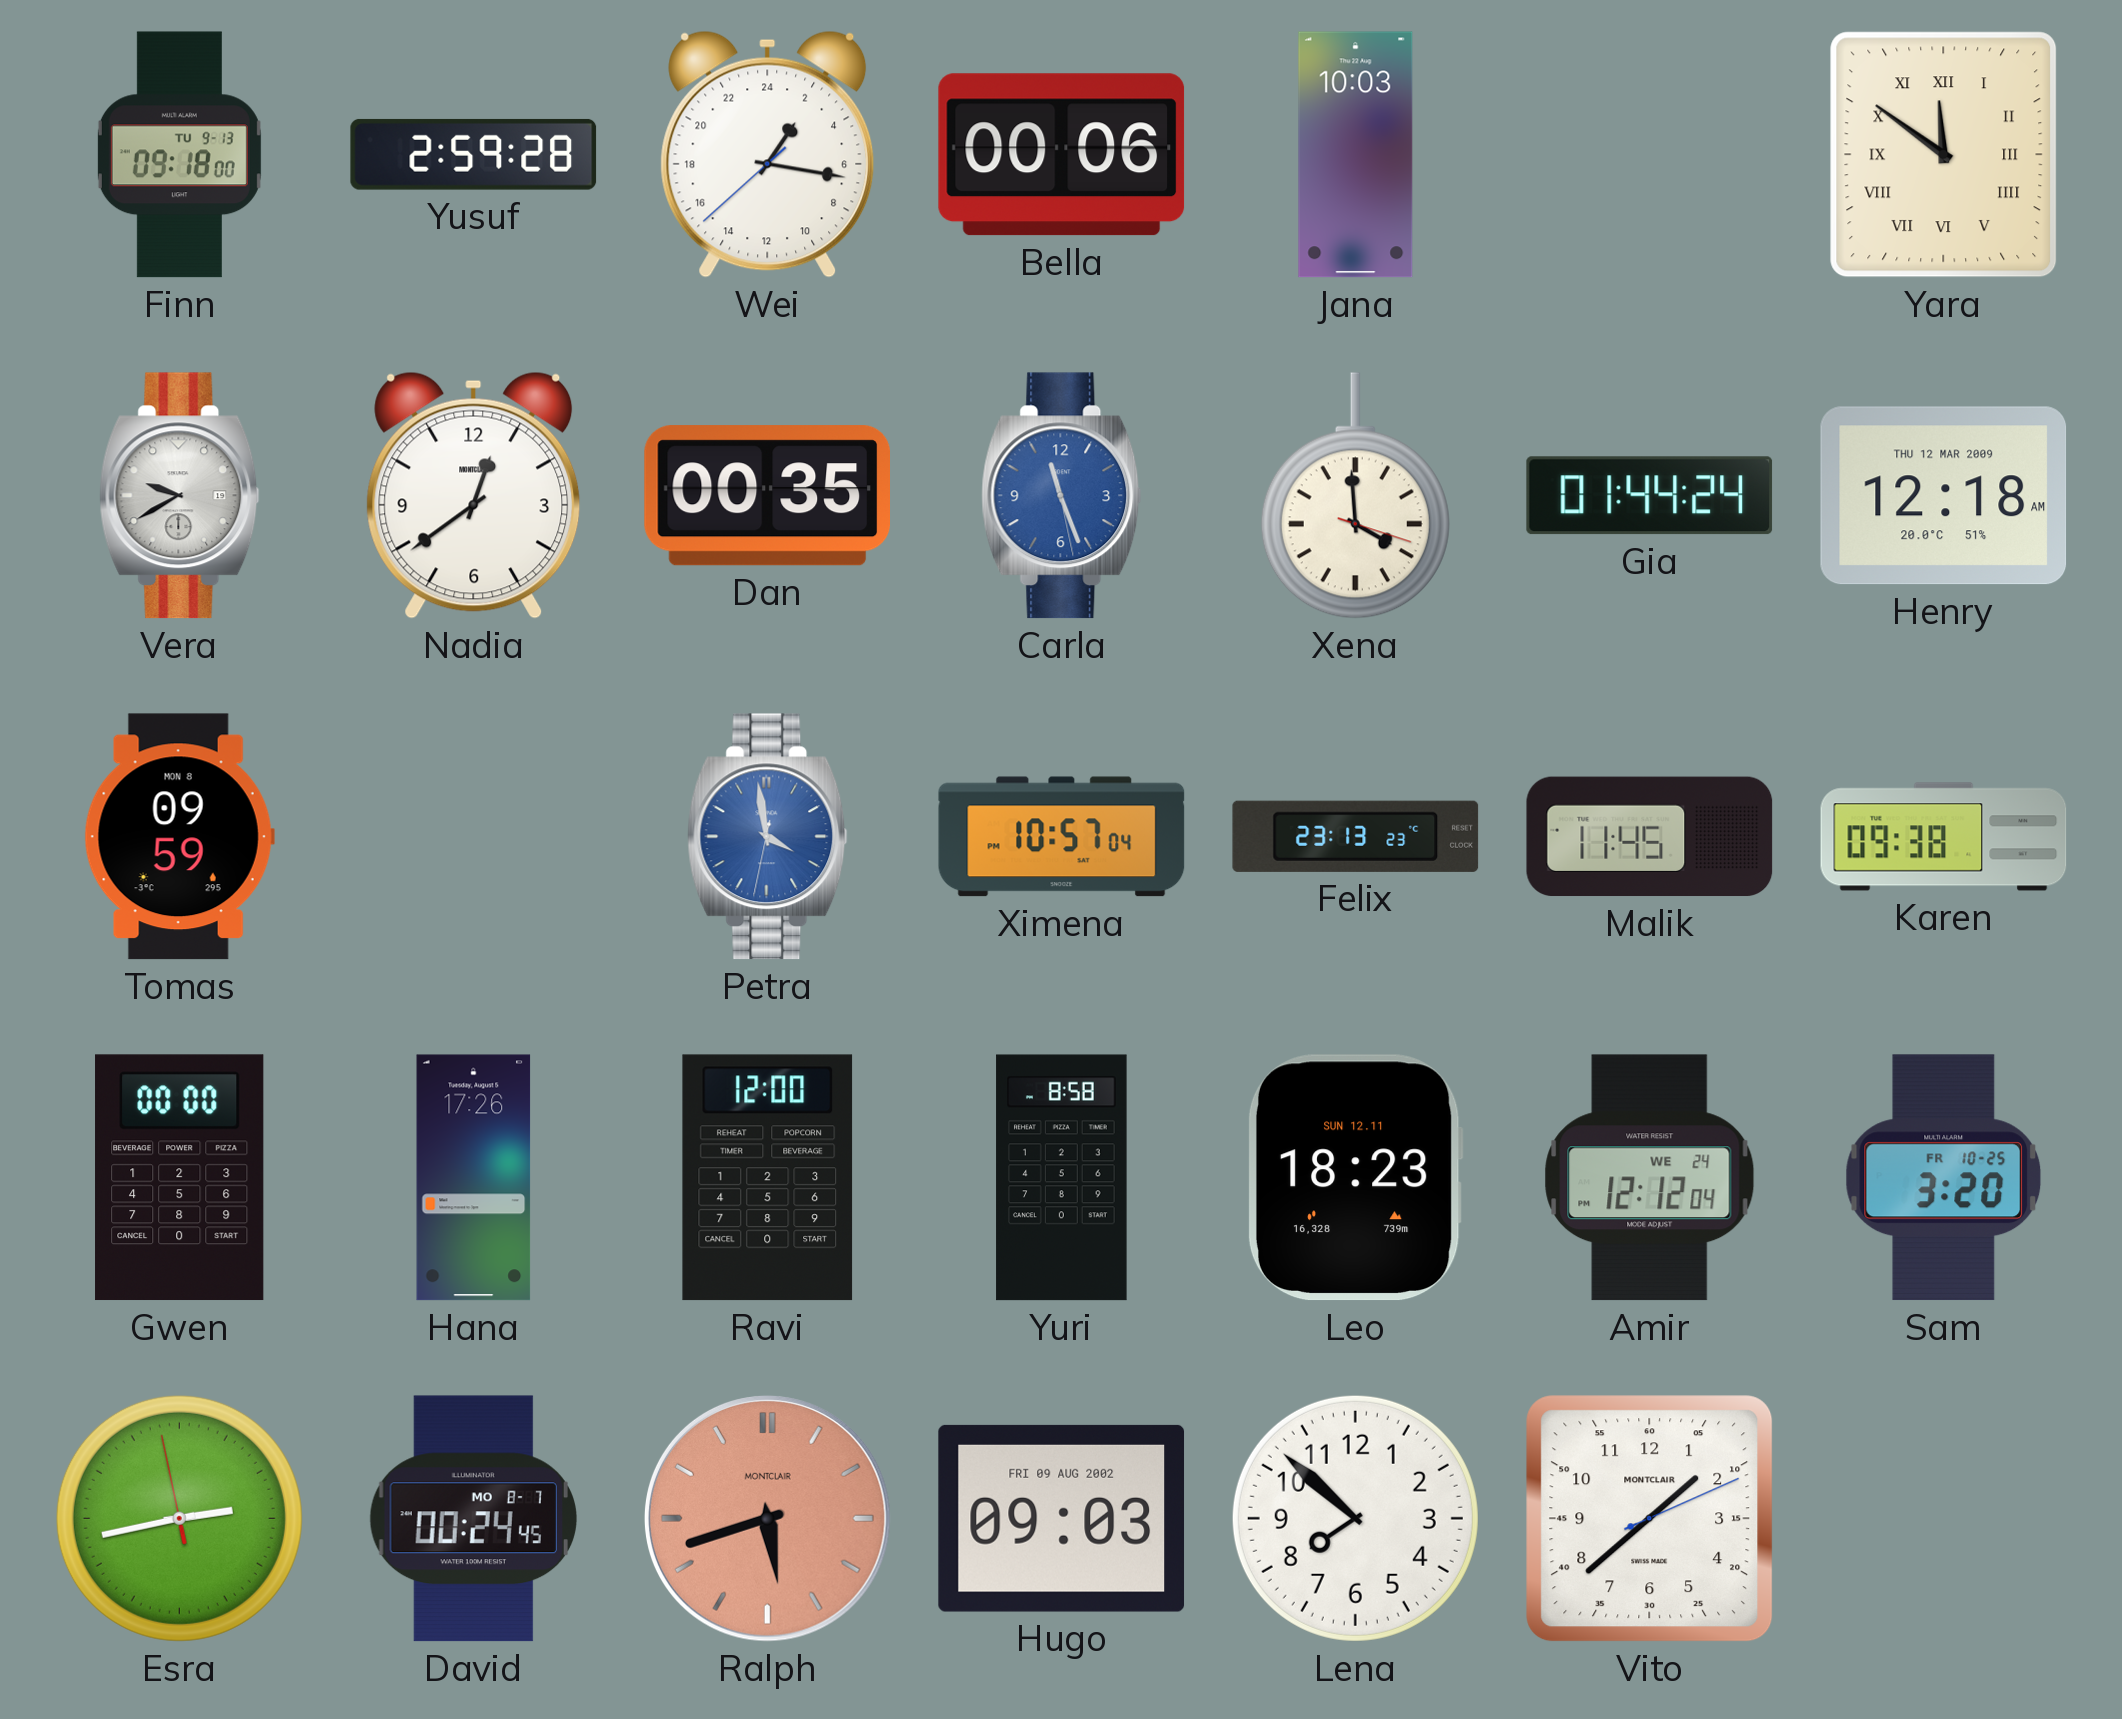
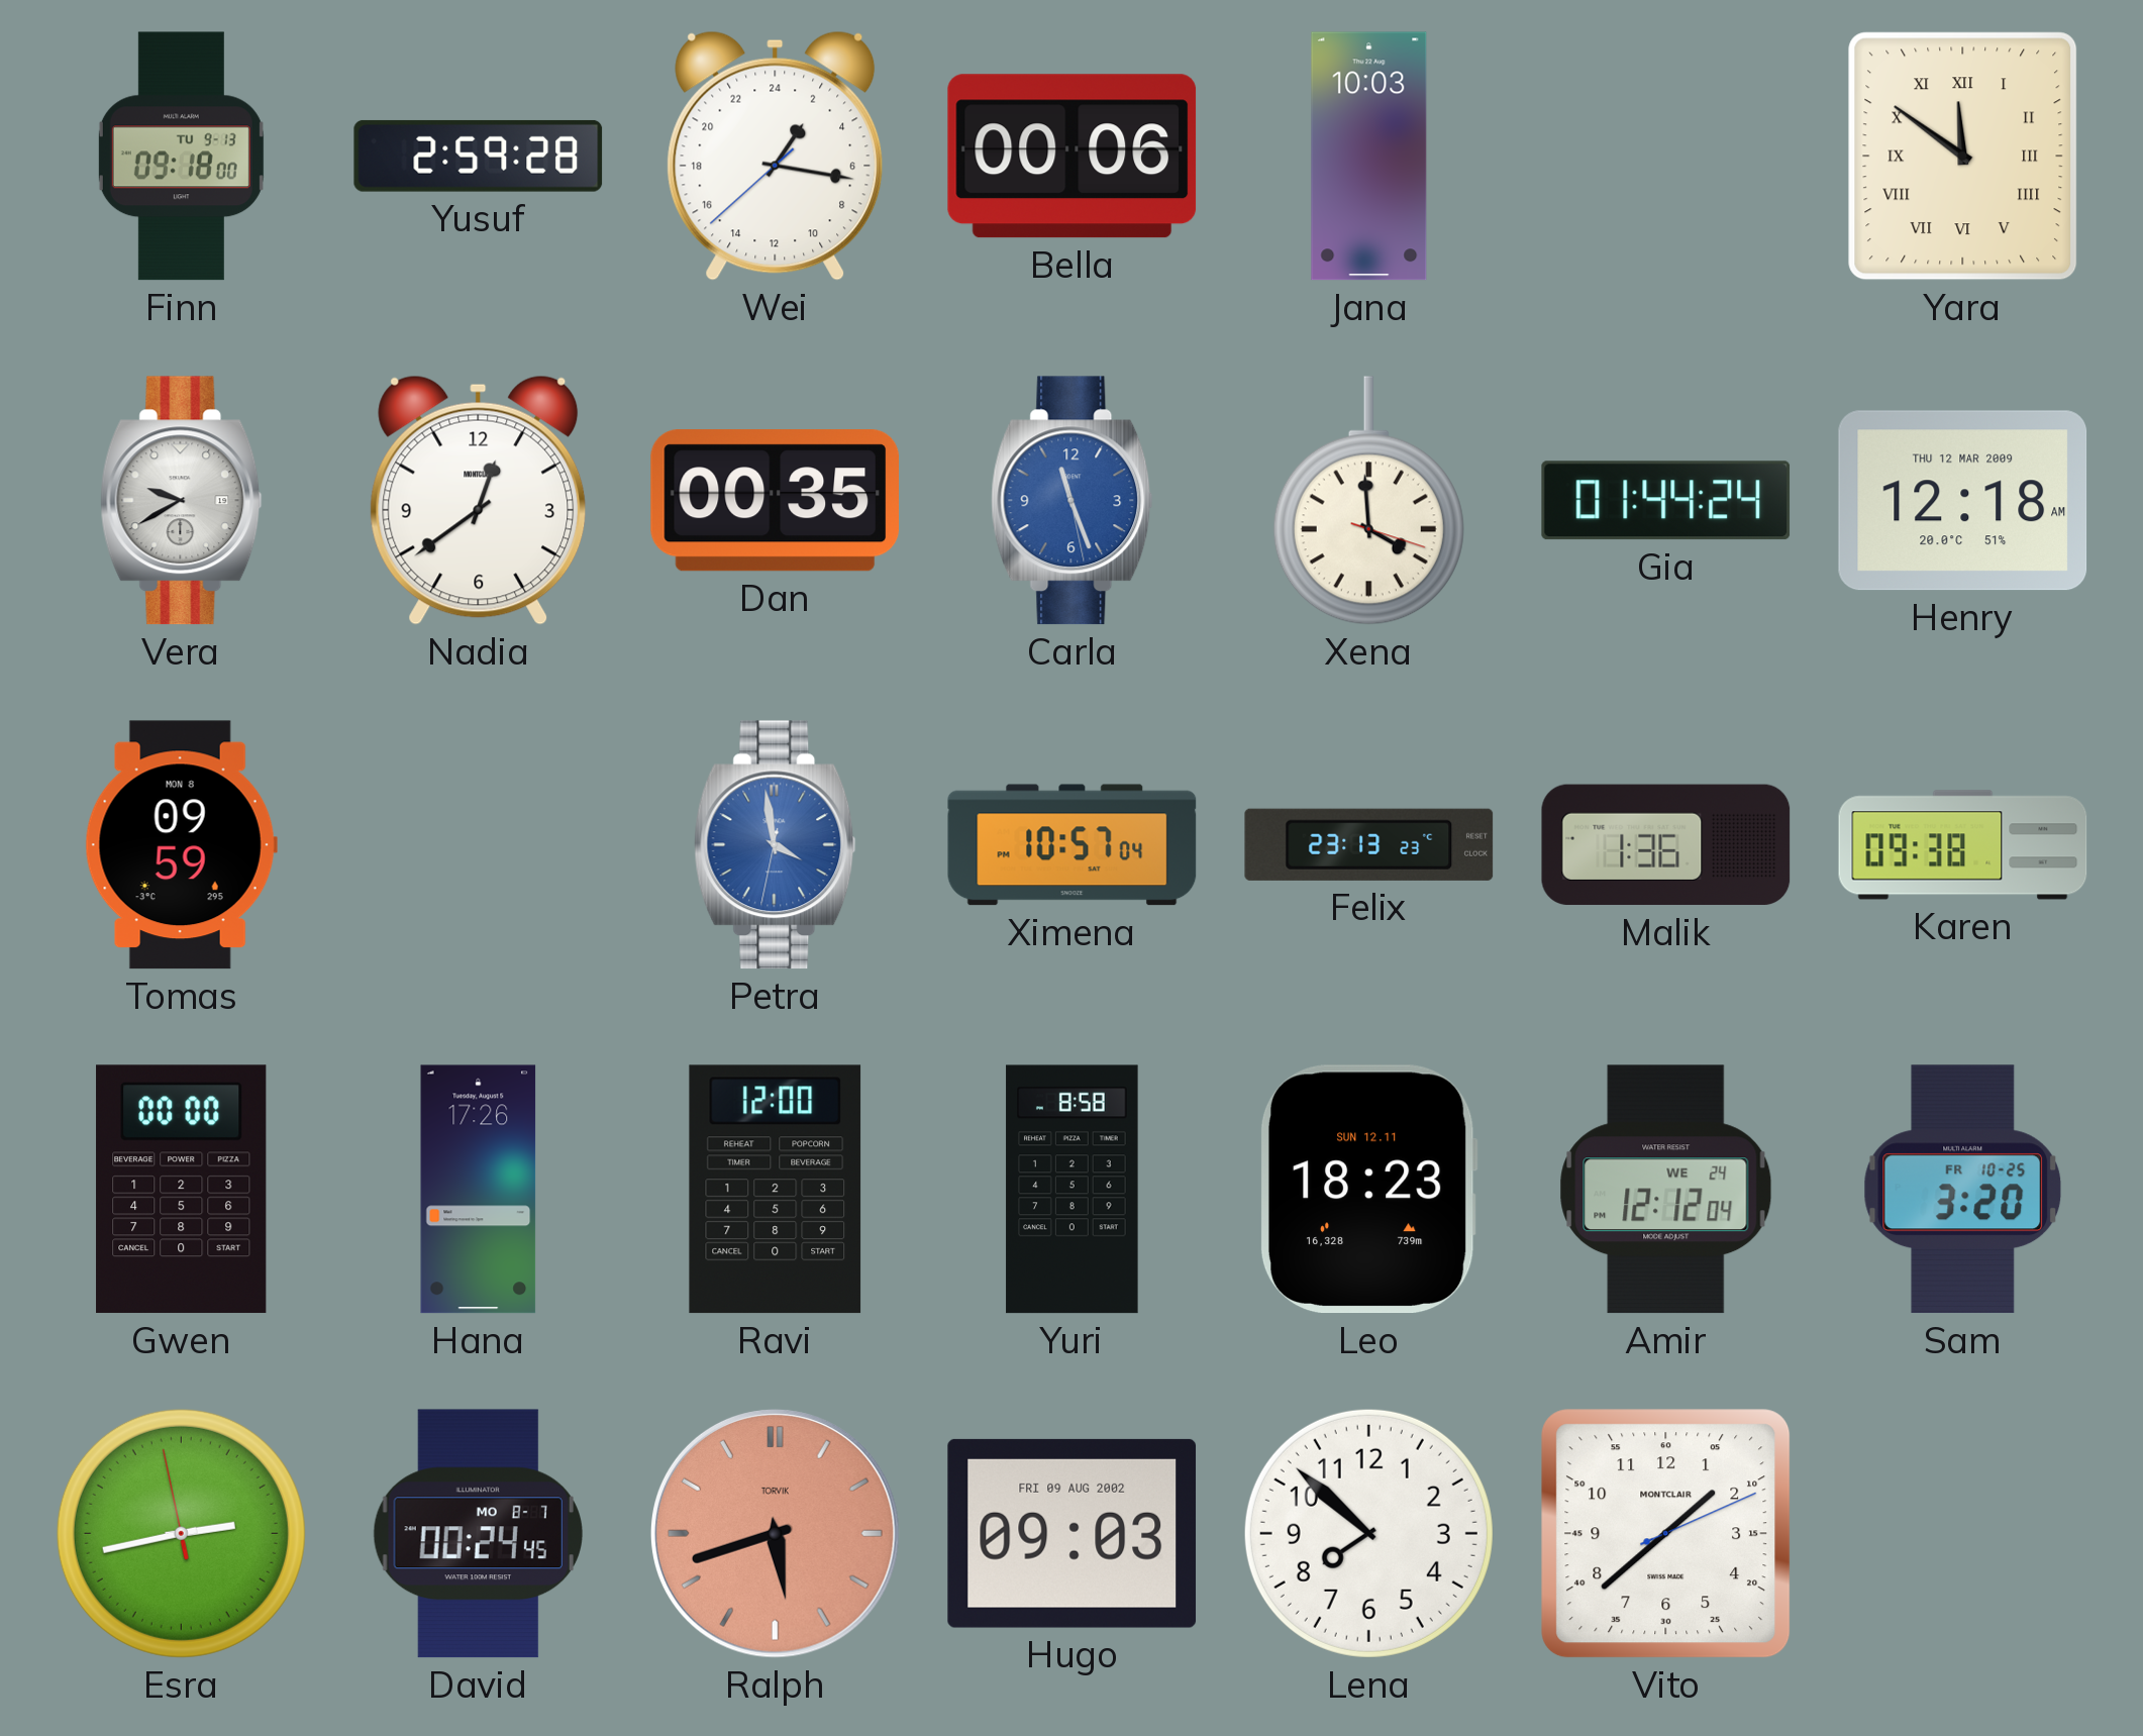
Malik: 11:45 -> 1:36 (1666, 845)
Ralph brand: MONTCLAIR -> TORVIK (775, 1533)
